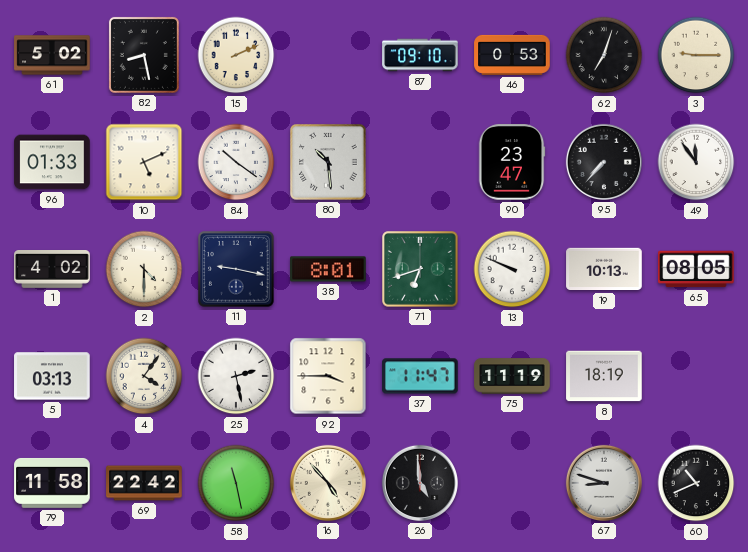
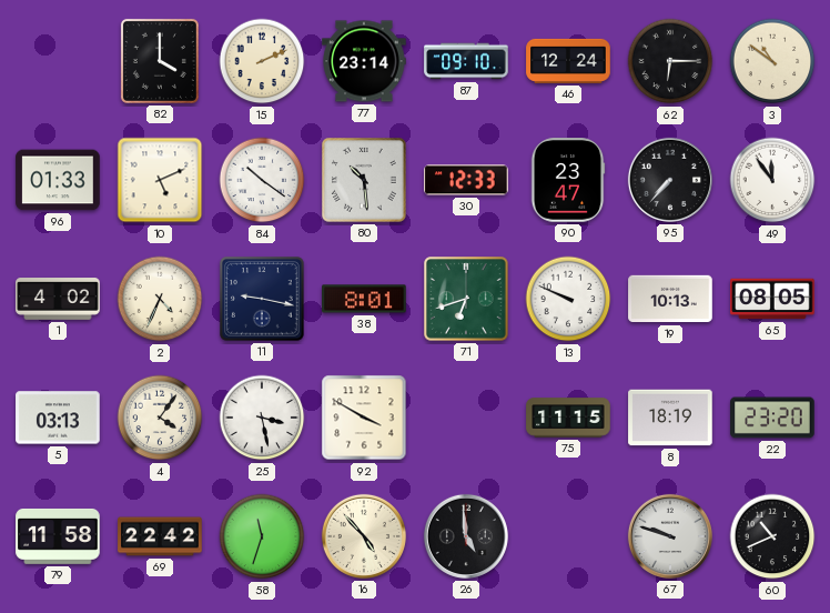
61: 5:02 -> none (52, 55)
82: 8:28 -> 4:00 (160, 61)
77: none -> 23:14 (364, 61)
46: 0:53 -> 12:24 (568, 61)
62: 7:03 -> 6:15 (670, 61)
3: 9:15 -> 10:51 (772, 61)
30: none -> 12:33 (466, 180)
2: 4:30 -> 4:34 (160, 299)
25: 2:28 -> 3:28 (262, 418)
92: 3:45 -> 3:50 (364, 418)
37: 11:47 -> none (420, 376)
75: 11:19 -> 11:15 (568, 418)
22: none -> 23:20 (772, 418)
58: 11:28 -> 11:33 (262, 536)
67: 8:48 -> 9:48 (670, 536)
